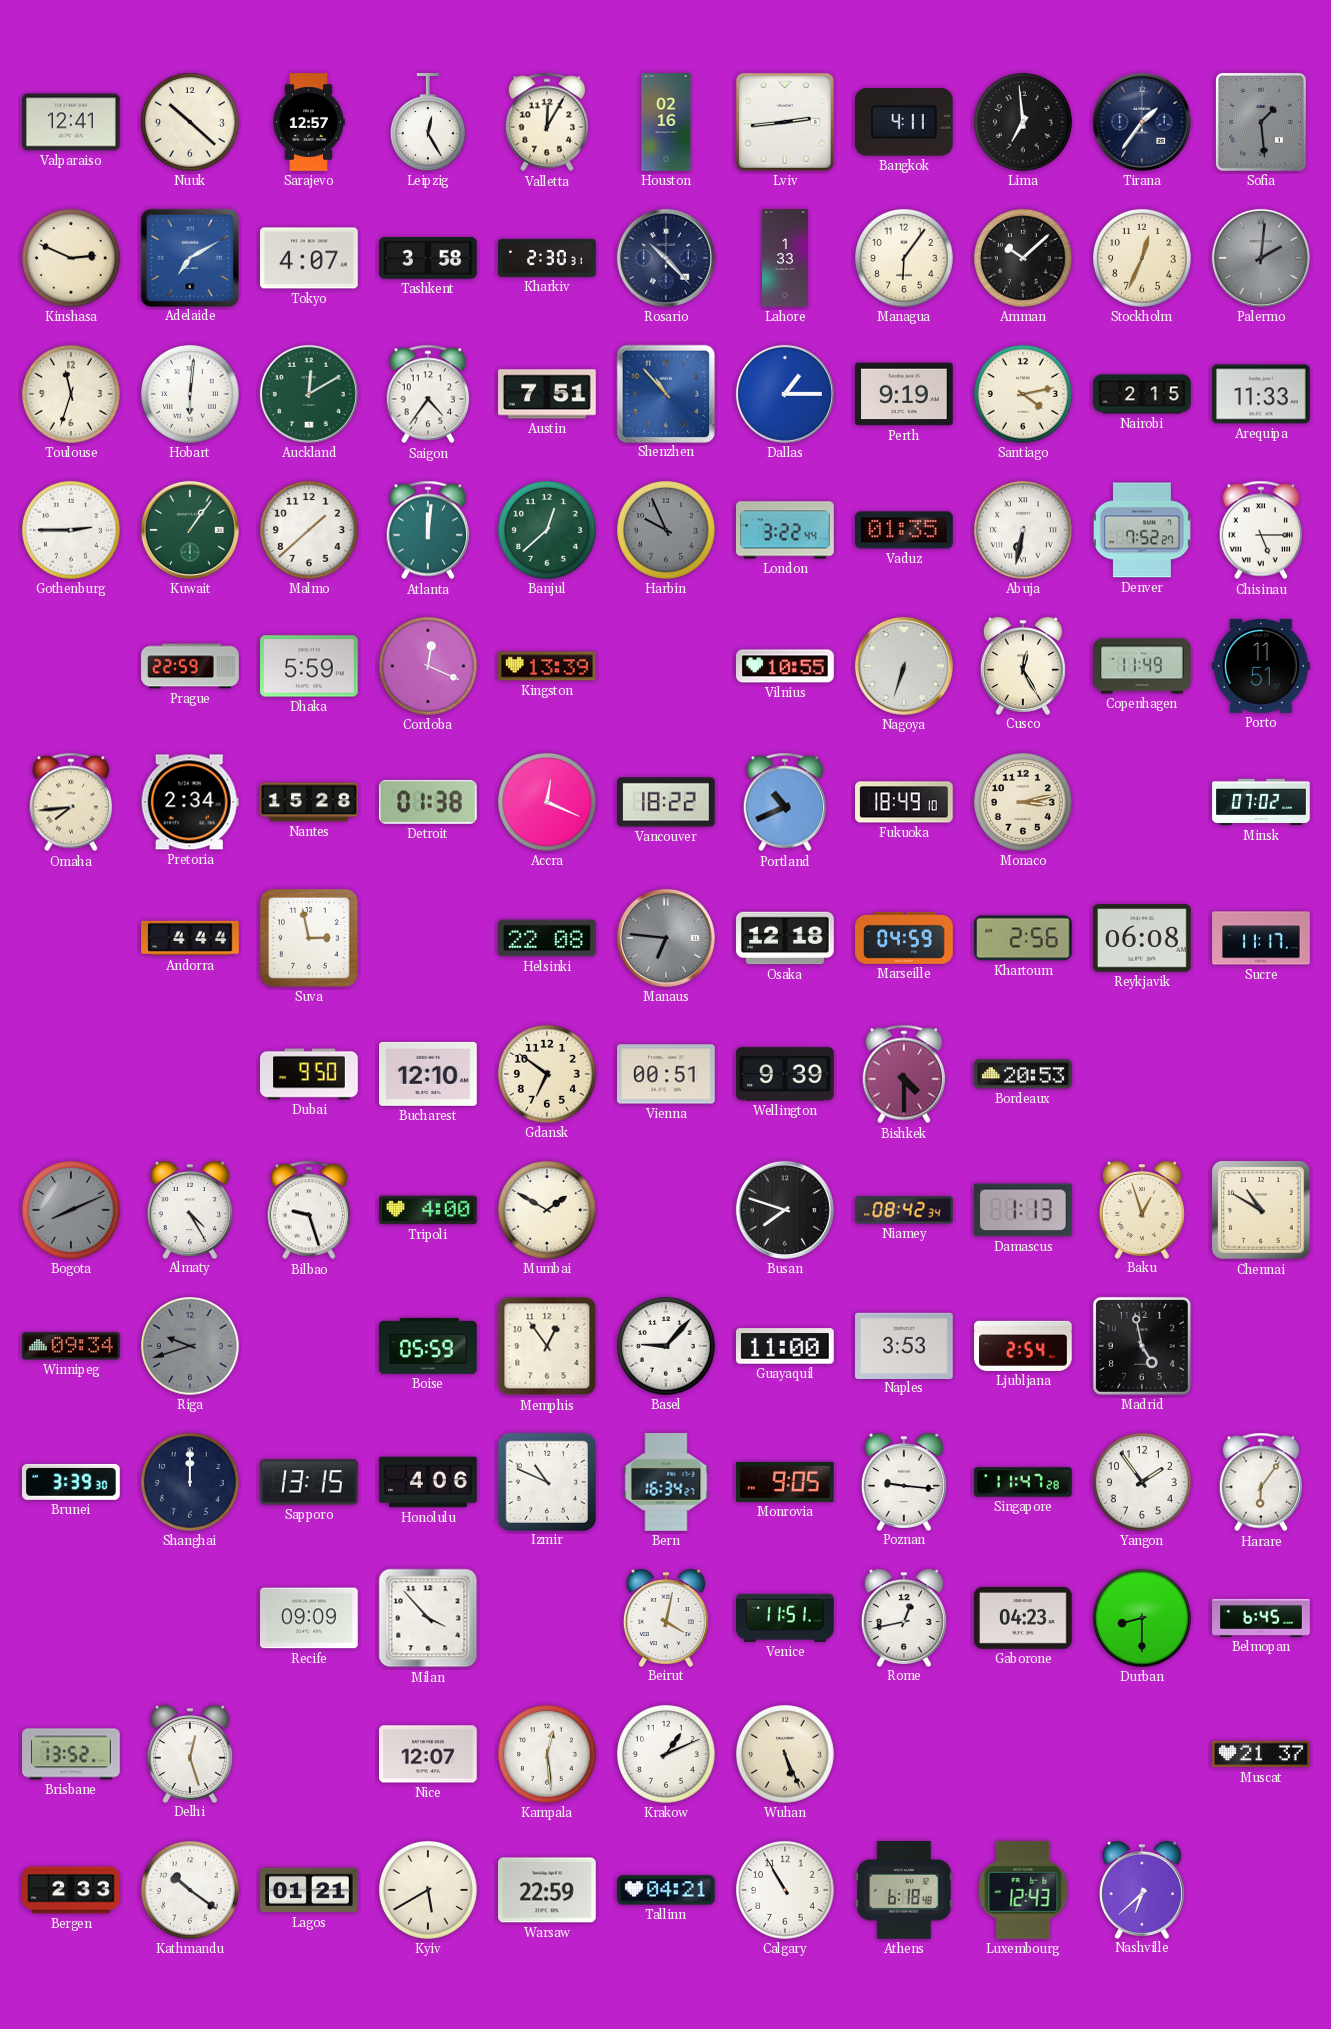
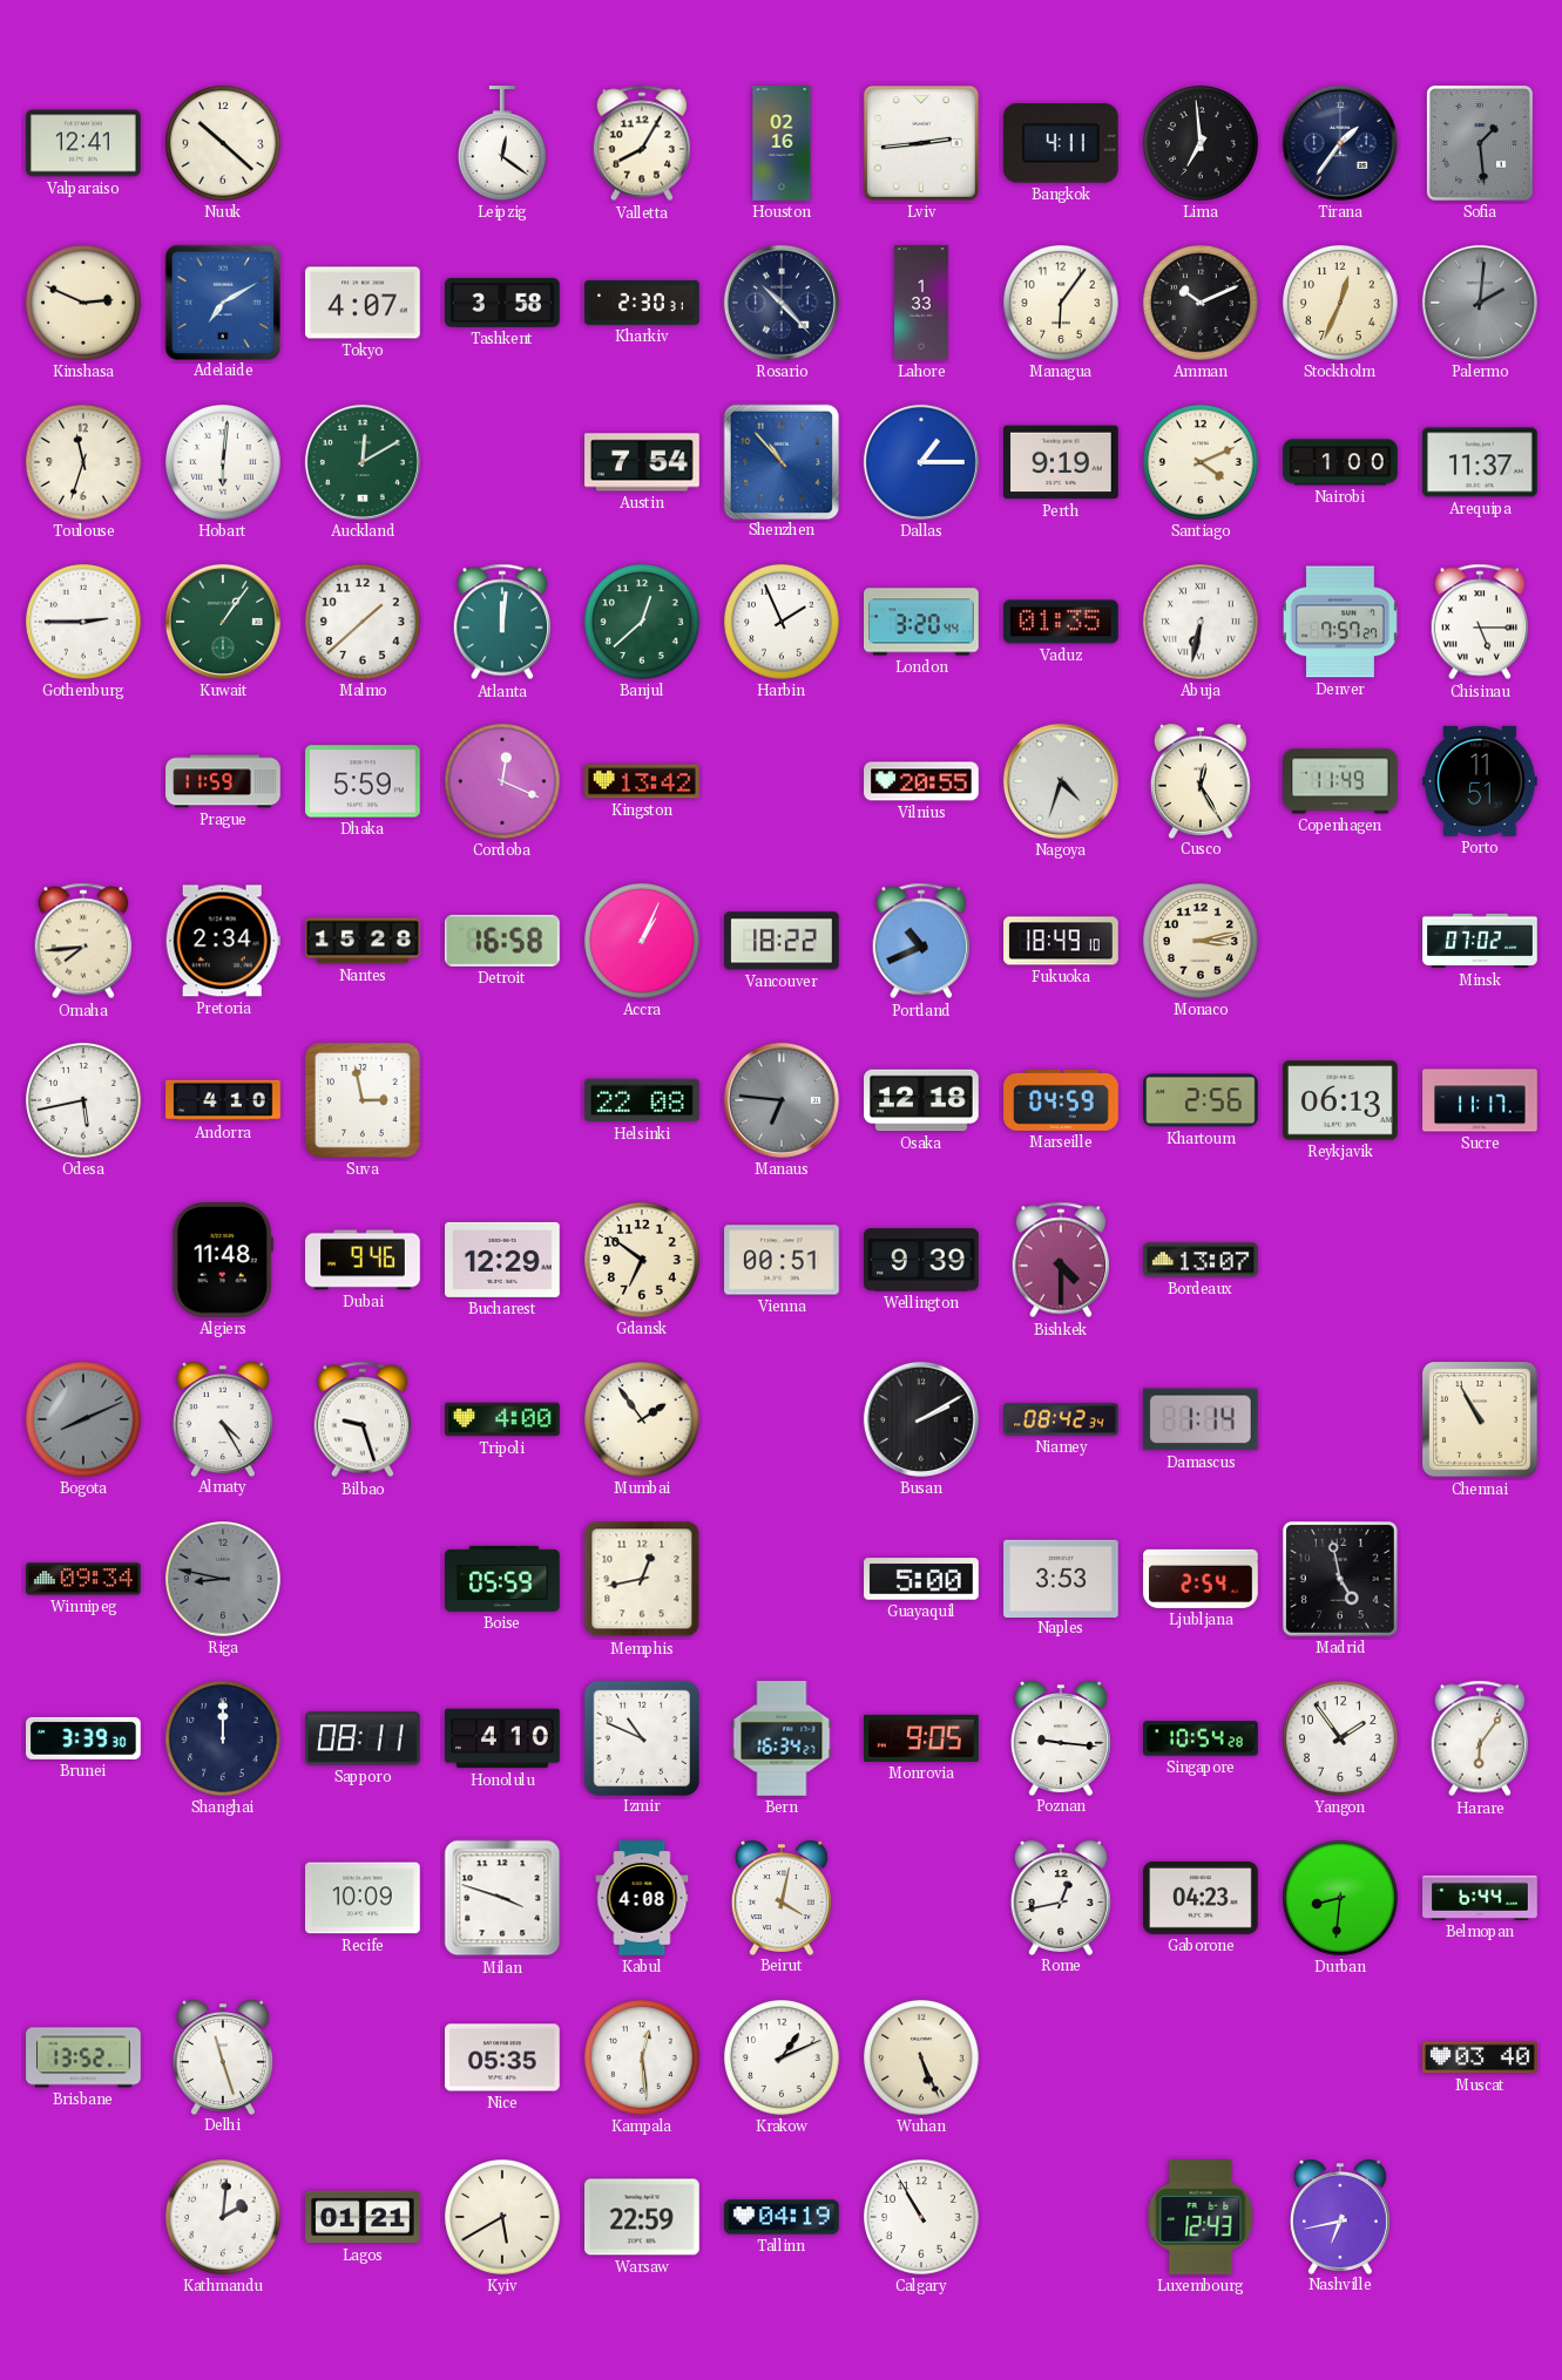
Sarajevo: 12:57 -> none (309, 122)
Leipzig: 12:25 -> 12:21 (502, 143)
Valletta: 12:05 -> 8:05 (642, 143)
Amman: 10:08 -> 10:11 (1202, 304)
Saigon: 4:36 -> none (428, 394)
Austin: 7:51 -> 7:54 (642, 462)
Santiago: 4:13 -> 4:11 (1202, 463)
Nairobi: 2:15 -> 1:00 (1340, 462)
Arequipa: 11:33 -> 11:37 (1480, 462)
Harbin: 9:56 -> 1:56 (783, 623)
Harbin dial: grey -> white (783, 623)
London: 3:22 -> 3:20 (921, 622)
Denver: 7:52 -> 7:57 (1340, 622)
Prague: 22:59 -> 11:59 (223, 781)
Kingston: 13:39 -> 13:42 (642, 781)
Vilnius: 10:55 -> 20:55 (921, 781)
Nagoya: 6:33 -> 4:33 (1061, 781)
Detroit: 01:38 -> 16:58 (502, 941)
Accra: 12:19 -> 1:04 (643, 942)
Odesa: none -> 5:43 (84, 1101)
Andorra: 4:44 -> 4:10 (223, 1100)
Reykjavik: 06:08 -> 06:13 (1340, 1100)
Algiers: none -> 11:48 (223, 1261)
Dubai: 9:50 -> 9:46 (363, 1260)
Bucharest: 12:10 -> 12:29 (502, 1260)
Bordeaux: 20:53 -> 13:07 (1201, 1260)
Mumbai: 1:50 -> 1:54 (643, 1420)
Busan: 7:48 -> 2:10 (921, 1419)
Damascus: 1:13 -> 1:14 (1201, 1419)
Baku: 12:57 -> none (1142, 1210)
Chennai: 10:50 -> 10:55 (1480, 1419)
Riga: 9:42 -> 8:47 (224, 1580)
Memphis: 12:54 -> 12:43 (642, 1579)
Basel: 9:07 -> none (667, 1347)
Guayaquil: 11:00 -> 5:00 (921, 1579)
Sapporo: 13:15 -> 08:11 (363, 1738)
Honolulu: 4:06 -> 4:10 (502, 1738)
Singapore: 11:47 -> 10:54 (1201, 1738)
Recife: 09:09 -> 10:09 (363, 1898)
Milan: 3:53 -> 3:48 (502, 1898)
Kabul: none -> 4:08 (642, 1898)
Venice: 11:51 -> none (785, 1618)
Durban: 8:30 -> 8:31 (1341, 1899)
Belmopan: 6:45 -> 6:44 (1480, 1898)
Delhi: 12:27 -> 11:27 (223, 2057)
Nice: 12:07 -> 05:35 (502, 2057)
Muscat: 21:37 -> 03:40 (1480, 2057)
Bergen: 2:33 -> none (71, 1890)
Kathmandu: 10:21 -> 2:01 (224, 2218)
Tallinn: 04:21 -> 04:19 (782, 2217)
Athens: 6:18 -> none (905, 1891)
Nashville: 6:38 -> 6:43 (1340, 2217)
